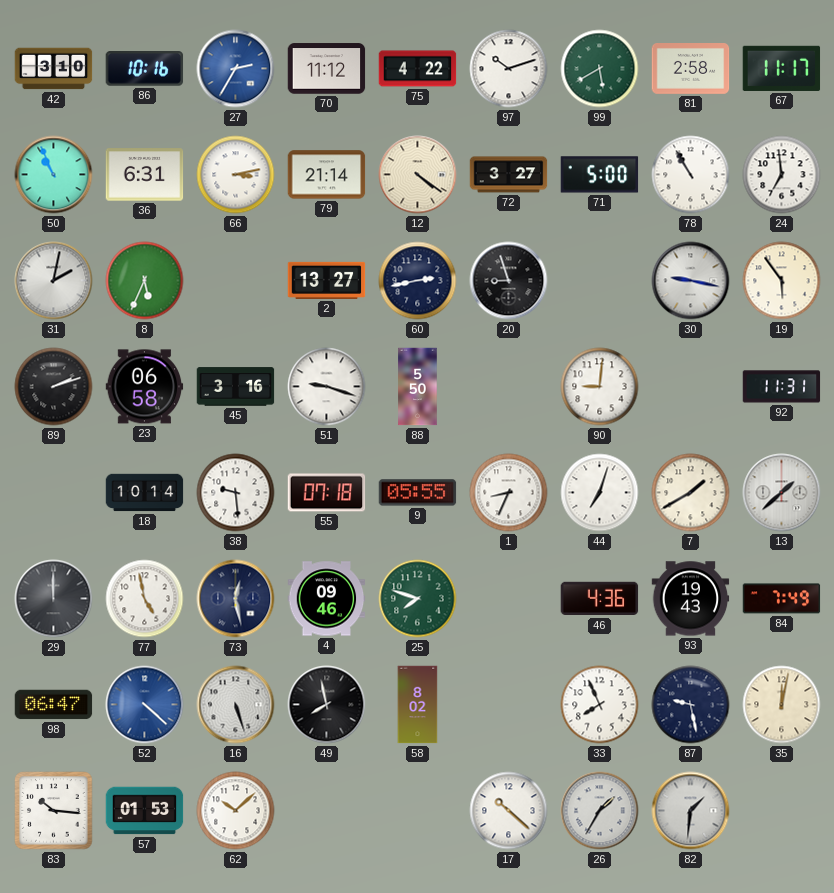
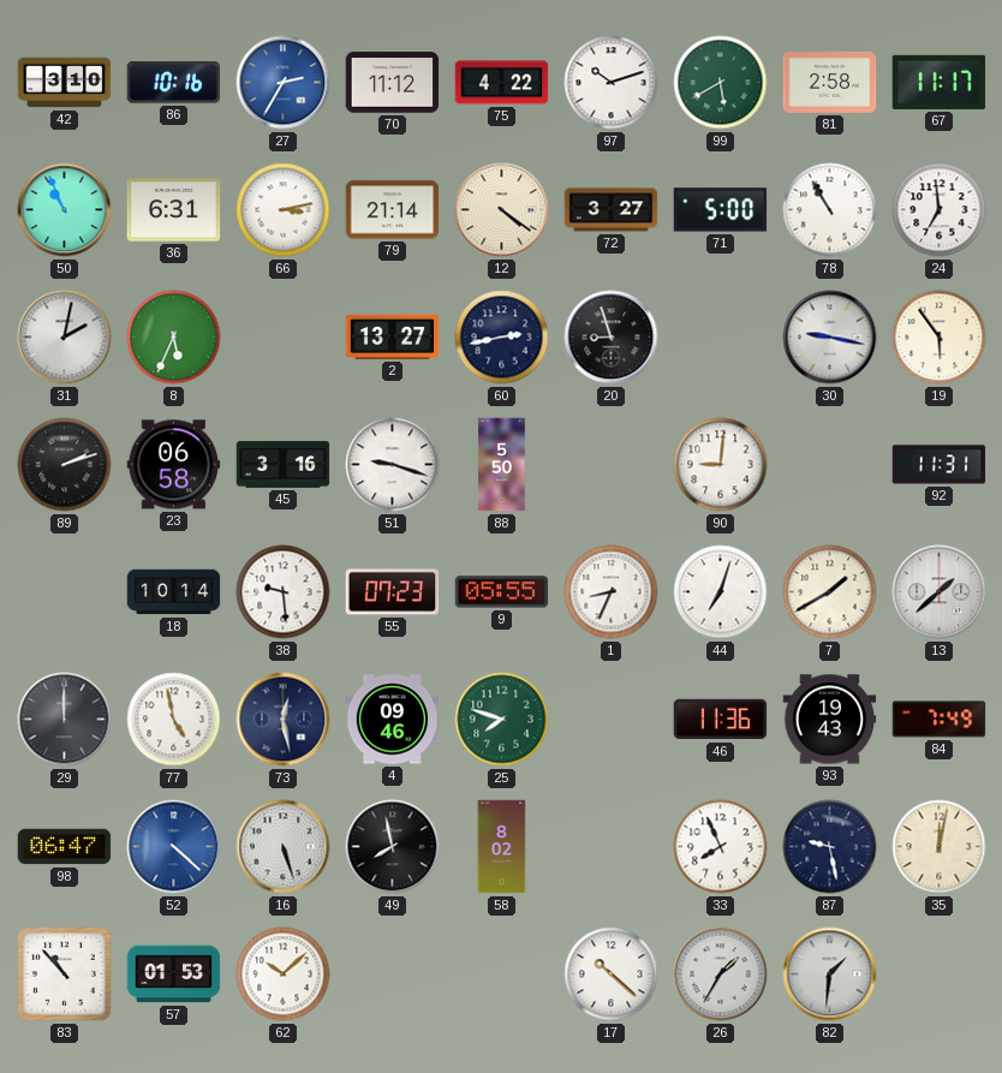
55: 07:18 -> 07:23 (393, 592)
46: 4:36 -> 11:36 (721, 720)
83: 10:16 -> 10:53 (65, 974)
